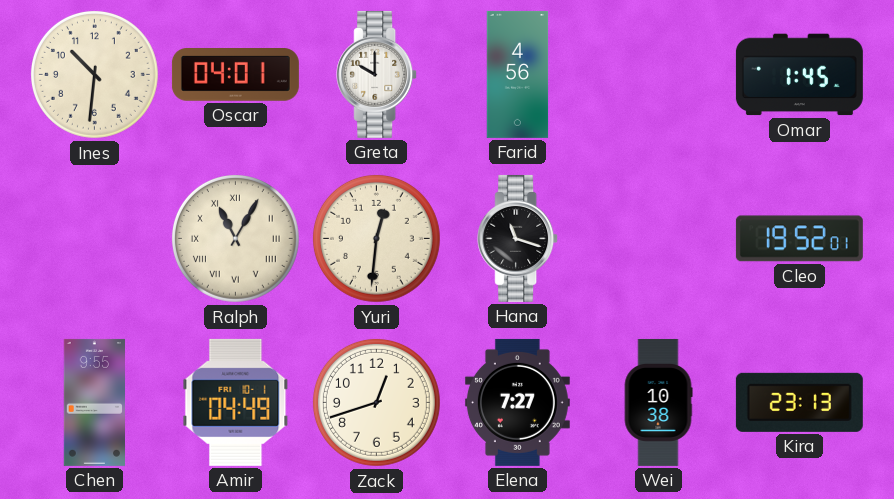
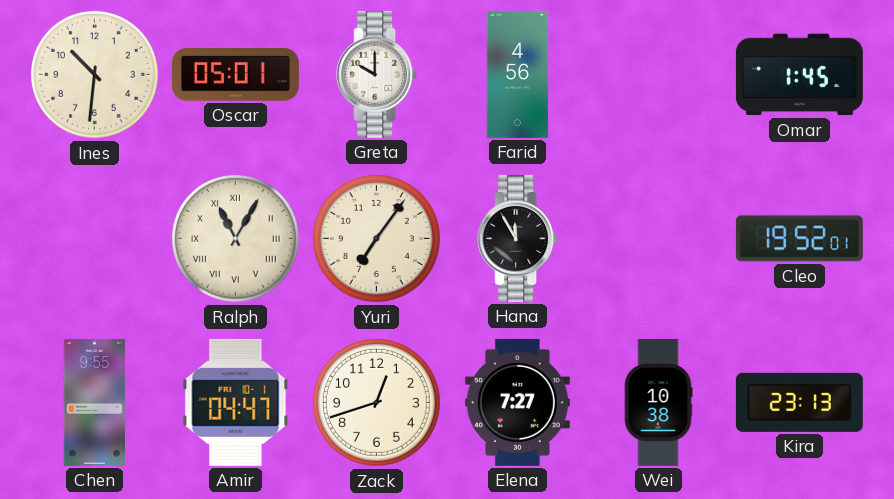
Oscar: 04:01 -> 05:01 (235, 75)
Yuri: 12:31 -> 7:06 (376, 238)
Hana: 11:18 -> 11:55 (518, 238)
Amir: 04:49 -> 04:47 (236, 402)
